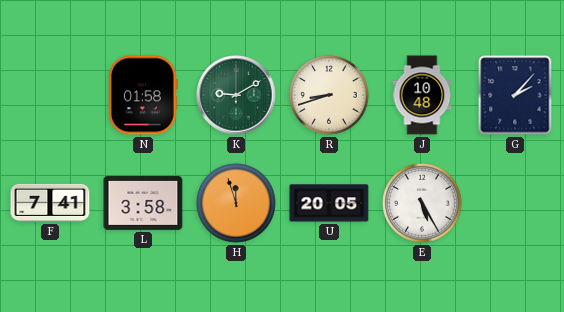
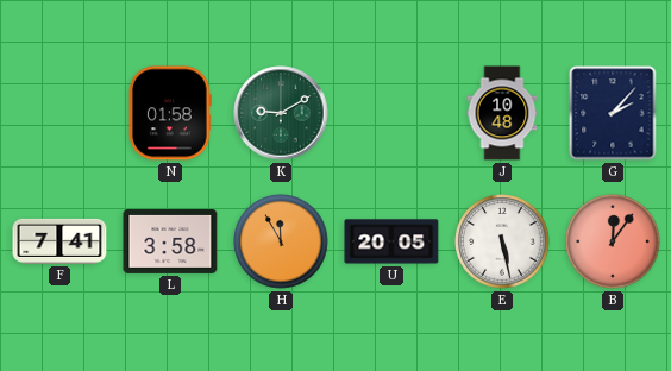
R: 8:42 -> none (329, 95)
H: 11:57 -> 11:55 (281, 241)
E: 5:25 -> 5:28 (502, 241)
B: none -> 12:06 (613, 241)
